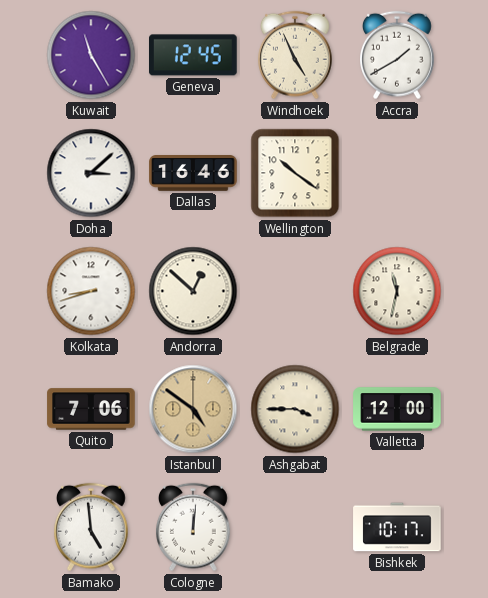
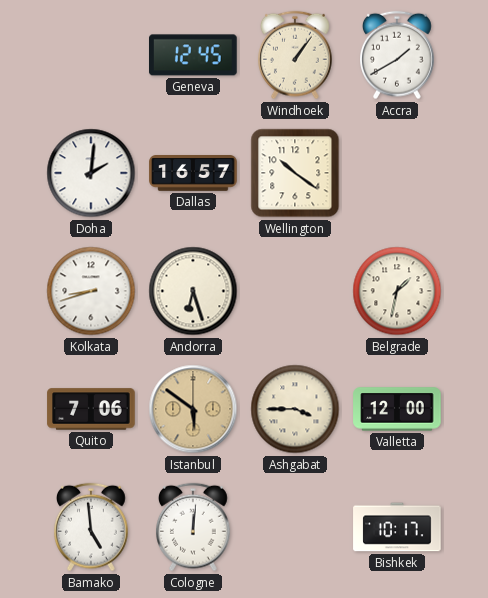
Kuwait: 11:25 -> none (91, 55)
Windhoek: 4:56 -> 1:06 (296, 55)
Doha: 3:08 -> 2:01 (91, 173)
Dallas: 16:46 -> 16:57 (193, 173)
Andorra: 12:52 -> 6:27 (193, 291)
Belgrade: 11:32 -> 1:32 (397, 291)
Istanbul: 4:51 -> 5:51 (193, 409)
